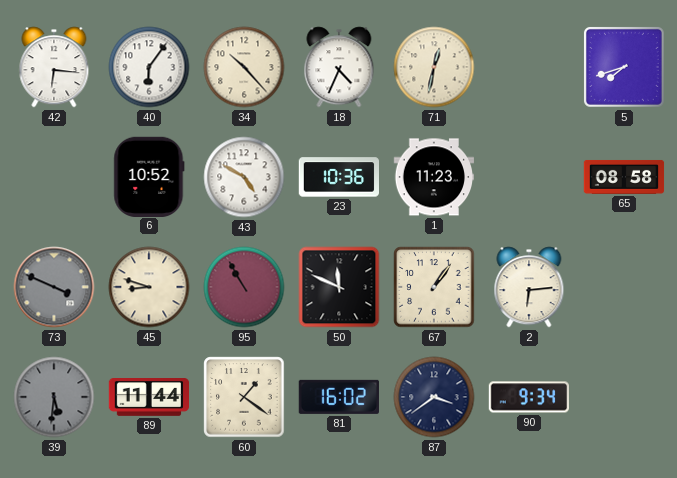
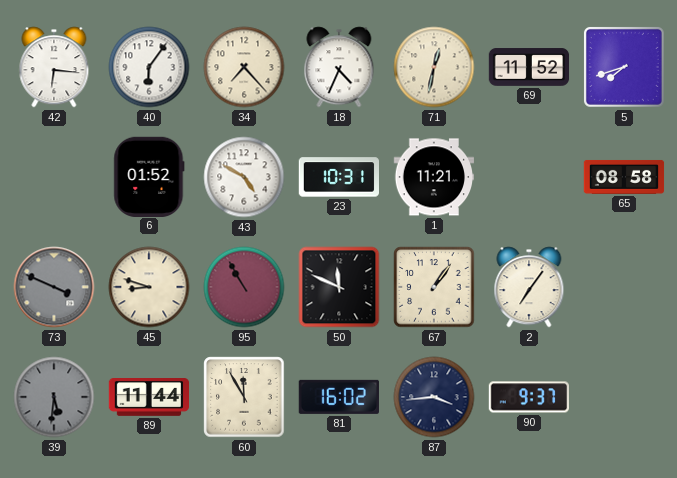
34: 10:23 -> 7:23 (244, 67)
69: none -> 11:52 (529, 67)
6: 10:52 -> 01:52 (149, 176)
23: 10:36 -> 10:31 (338, 177)
1: 11:23 -> 11:21 (433, 177)
2: 6:14 -> 7:06 (529, 287)
60: 1:21 -> 11:55 (244, 397)
87: 3:39 -> 3:44 (434, 397)
90: 9:34 -> 9:37 (528, 397)
